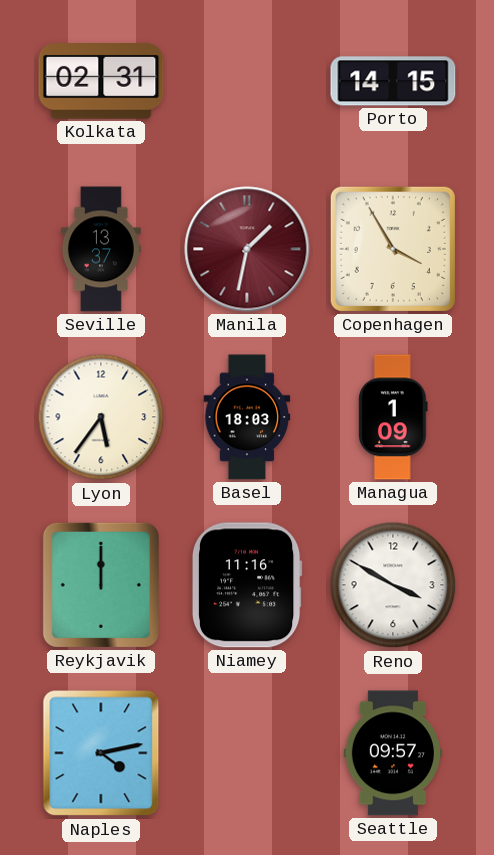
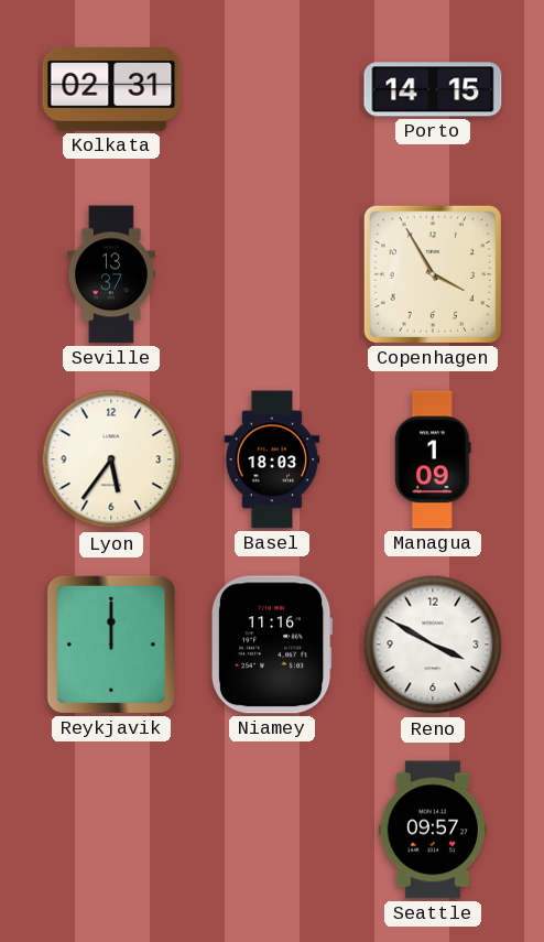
Manila: 1:32 -> none (247, 249)
Naples: 4:13 -> none (101, 753)
